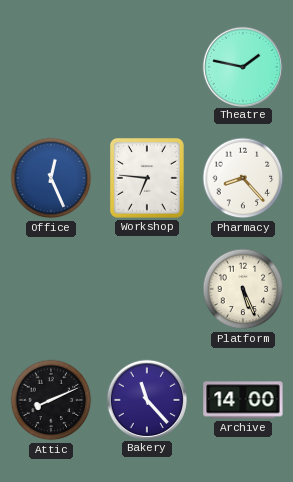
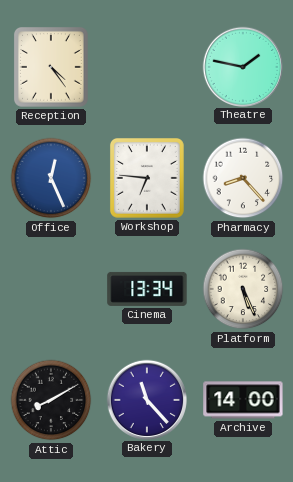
Reception: none -> 4:24 (51, 68)
Cinema: none -> 13:34 (147, 289)
Attic: 8:11 -> 8:10 (51, 400)
